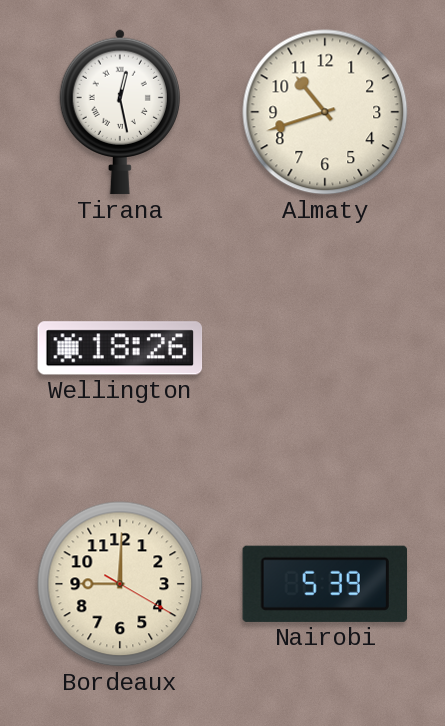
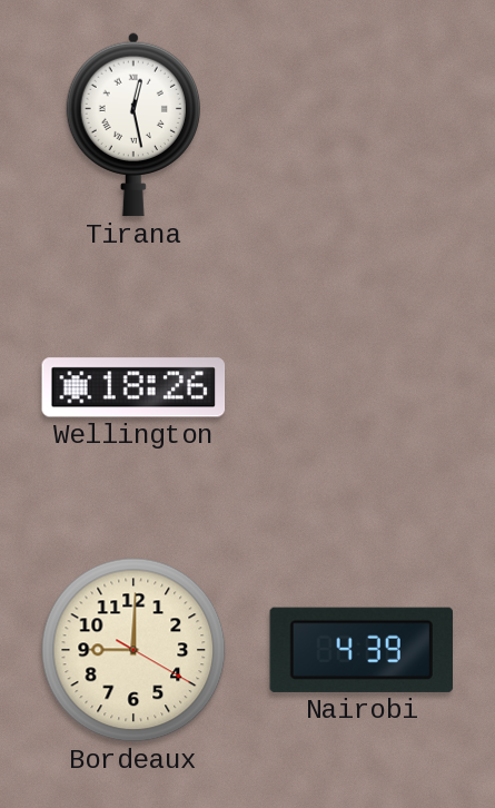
Almaty: 10:42 -> none (325, 112)
Nairobi: 5:39 -> 4:39 (360, 650)
